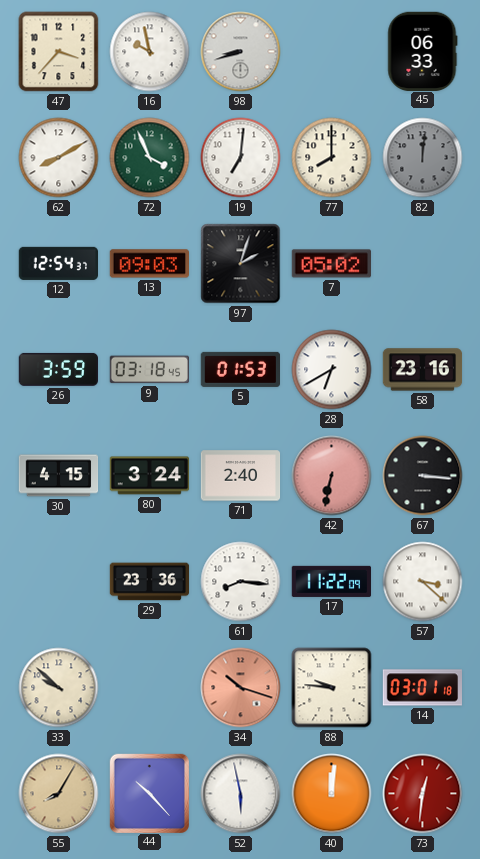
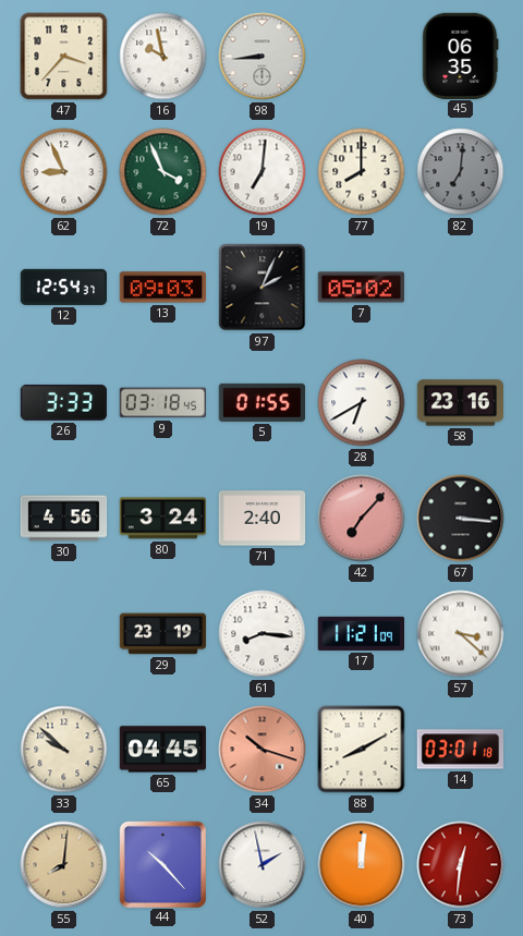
98: 8:42 -> 8:44 (263, 57)
45: 06:33 -> 06:35 (461, 56)
62: 8:10 -> 8:56 (64, 172)
82: 12:01 -> 7:01 (461, 172)
97: 2:03 -> 2:04 (263, 288)
26: 3:59 -> 3:33 (63, 402)
5: 01:53 -> 01:55 (261, 402)
30: 4:15 -> 4:56 (64, 519)
42: 6:32 -> 7:07 (362, 519)
29: 23:36 -> 23:19 (163, 634)
17: 11:22 -> 11:21 (361, 633)
65: none -> 04:45 (163, 750)
88: 9:46 -> 8:10 (362, 750)
55: 8:05 -> 8:01 (64, 865)
52: 5:58 -> 1:58 (263, 865)
